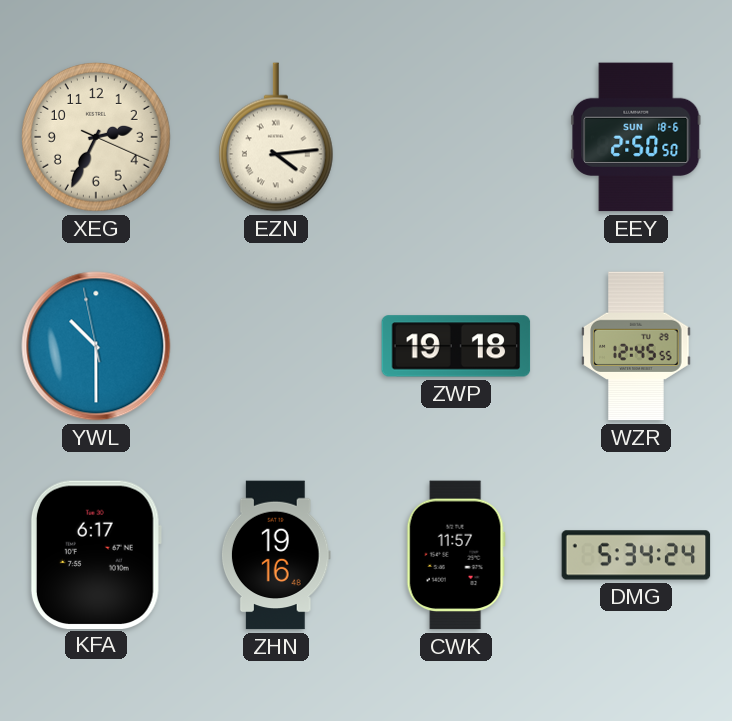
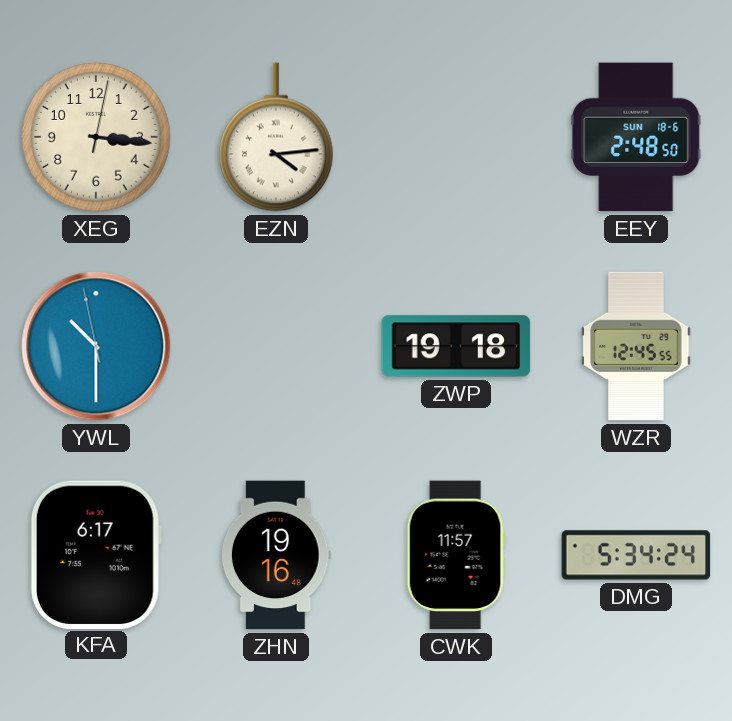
XEG: 2:34 -> 3:16 (97, 138)
EEY: 2:50 -> 2:48 (636, 137)
